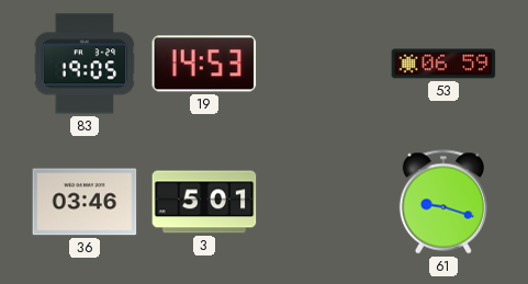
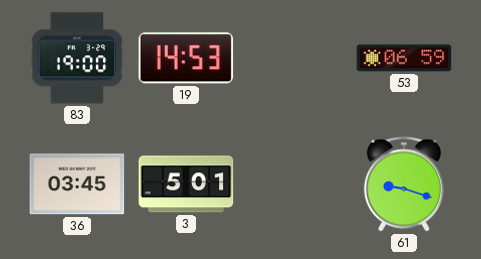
83: 19:05 -> 19:00 (77, 58)
36: 03:46 -> 03:45 (77, 184)
